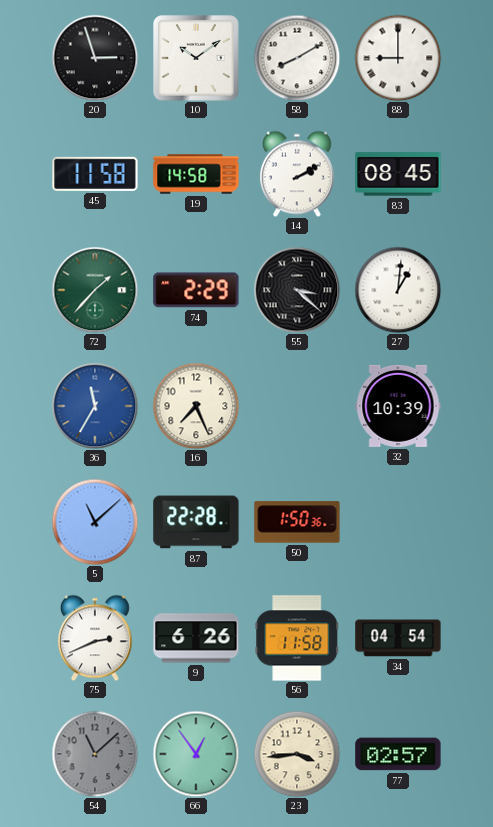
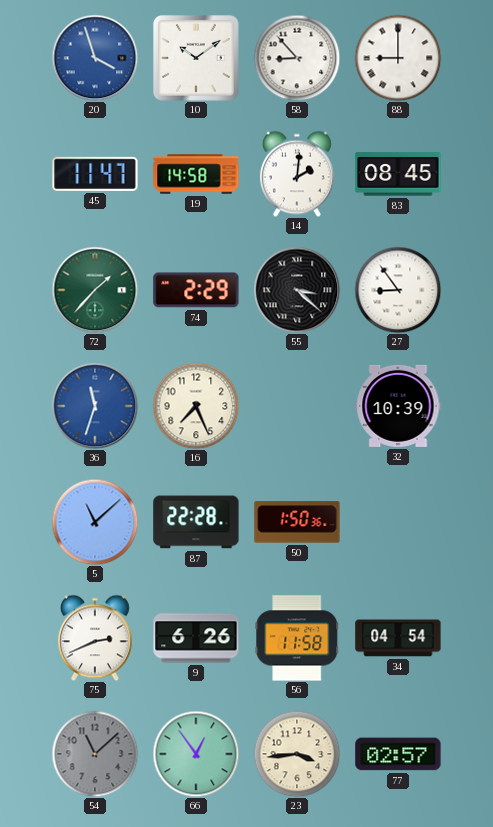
20: 2:57 -> 3:57 (95, 58)
20 dial: black -> blue (95, 58)
58: 8:10 -> 8:53 (297, 58)
45: 11:58 -> 11:47 (95, 174)
14: 2:10 -> 2:01 (297, 174)
27: 1:01 -> 8:54 (398, 290)
36: 11:35 -> 11:33 (95, 406)
